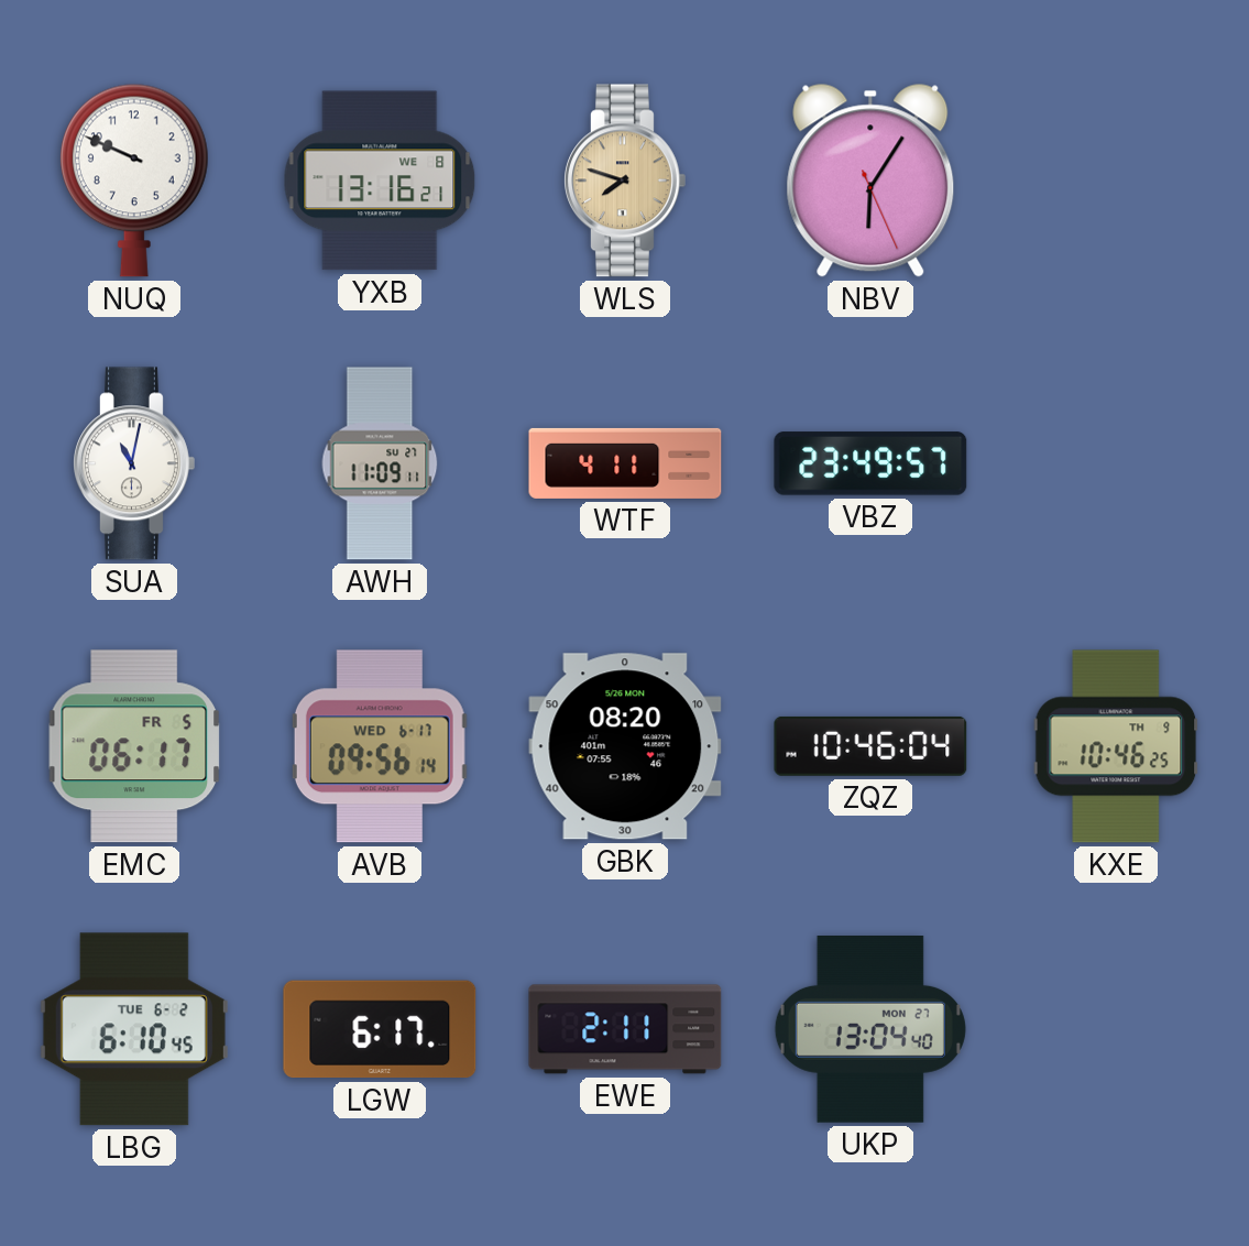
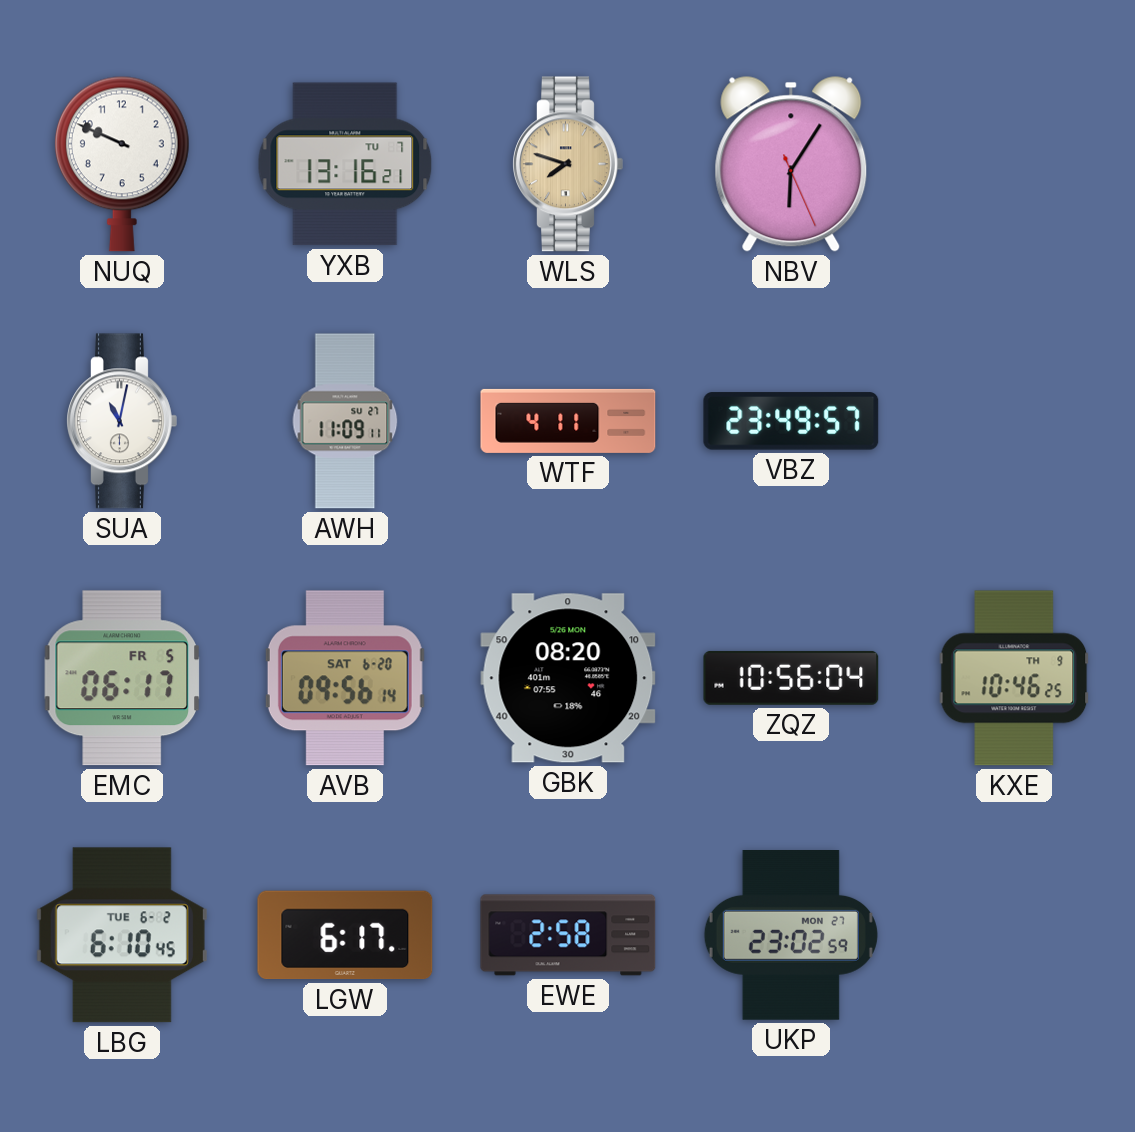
YXB date: WE 8 -> TU 7 (345, 164)
AVB date: WED 6-17 -> SAT 6-20 (345, 678)
ZQZ: 10:46 -> 10:56 (791, 678)
EWE: 2:11 -> 2:58 (568, 935)
UKP: 13:04 -> 23:02 (791, 936)
